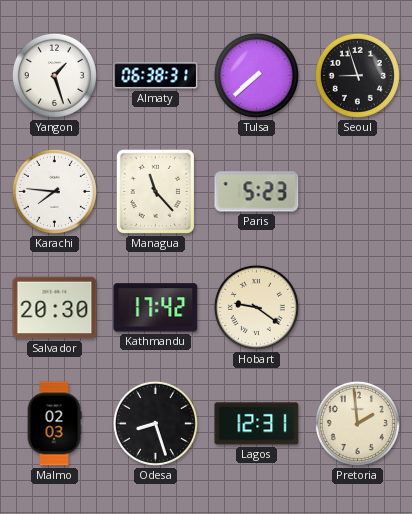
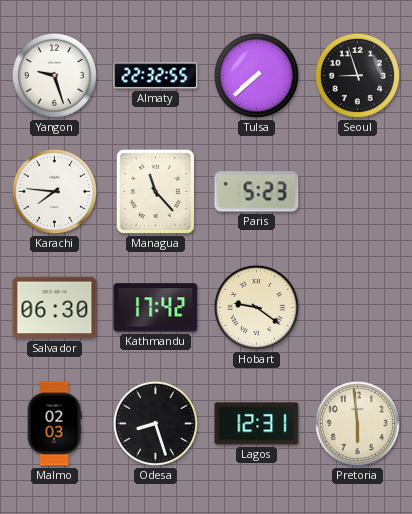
Yangon: 1:27 -> 9:27 (54, 75)
Almaty: 06:38 -> 22:32 (156, 76)
Salvador: 20:30 -> 06:30 (55, 308)
Pretoria: 1:59 -> 5:59 (357, 423)
